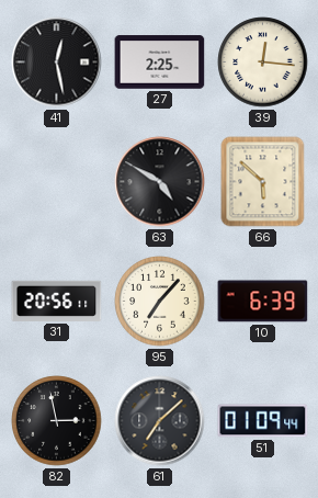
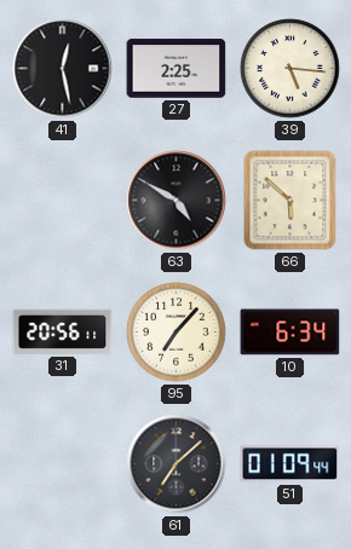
39: 12:16 -> 5:16 (290, 69)
10: 6:39 -> 6:34 (290, 333)
82: 2:58 -> none (57, 421)
